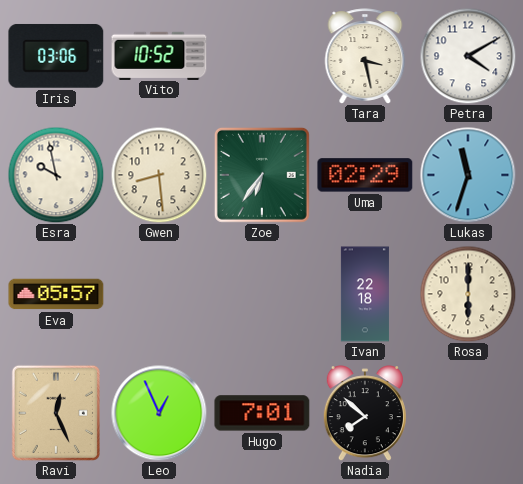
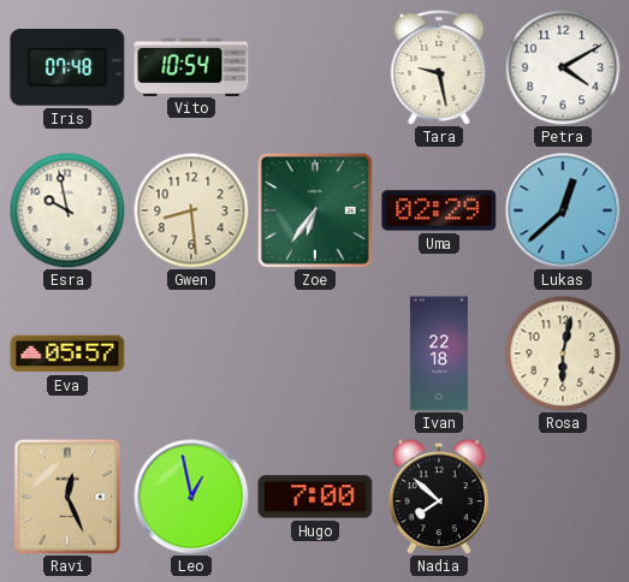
Iris: 03:06 -> 07:48 (67, 67)
Vito: 10:52 -> 10:54 (191, 66)
Tara: 3:28 -> 9:28 (439, 67)
Lukas: 11:33 -> 12:38 (563, 210)
Rosa: 6:00 -> 6:02 (563, 354)
Leo: 12:56 -> 12:58 (191, 497)
Hugo: 7:01 -> 7:00 (315, 497)
